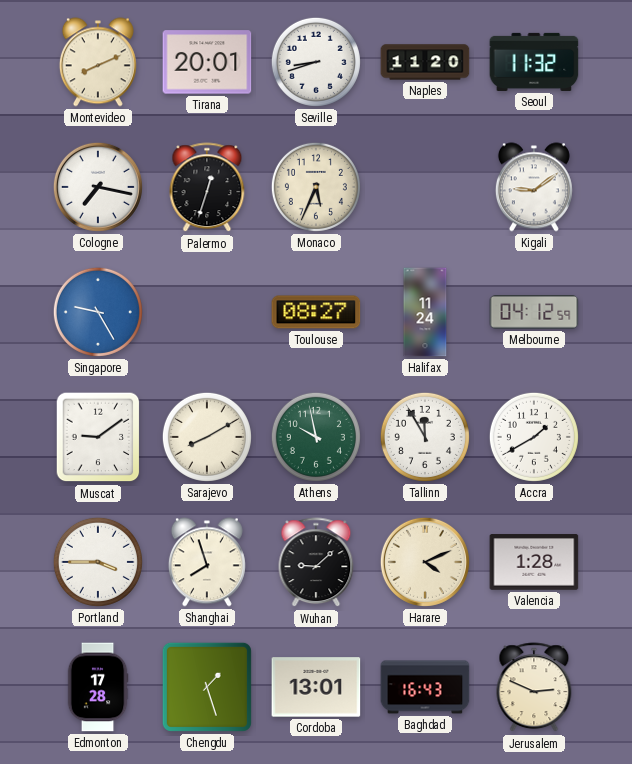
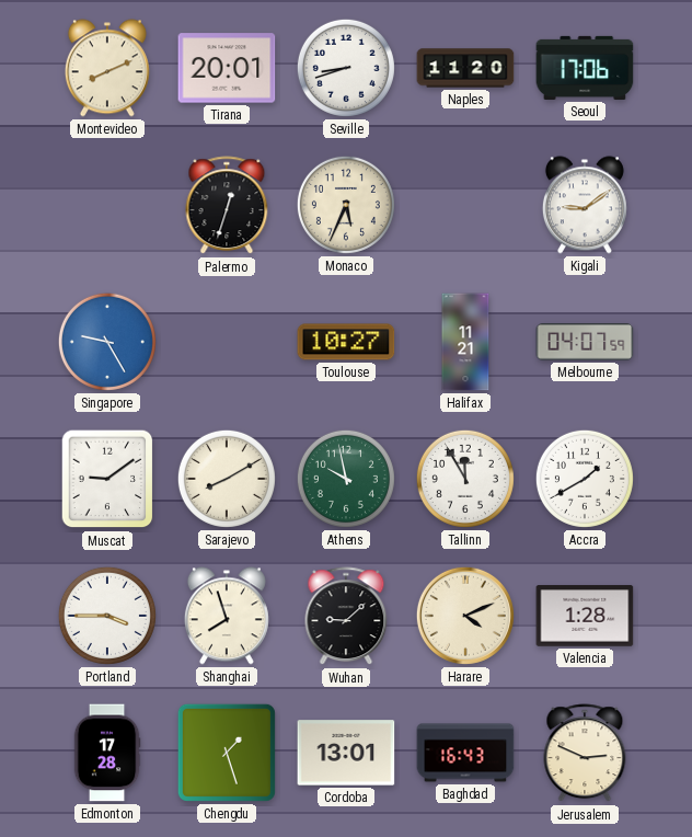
Seoul: 11:32 -> 17:06 (585, 68)
Cologne: 7:17 -> none (98, 187)
Toulouse: 08:27 -> 10:27 (346, 342)
Halifax: 11:24 -> 11:21 (465, 342)
Melbourne: 04:12 -> 04:07 (585, 343)
